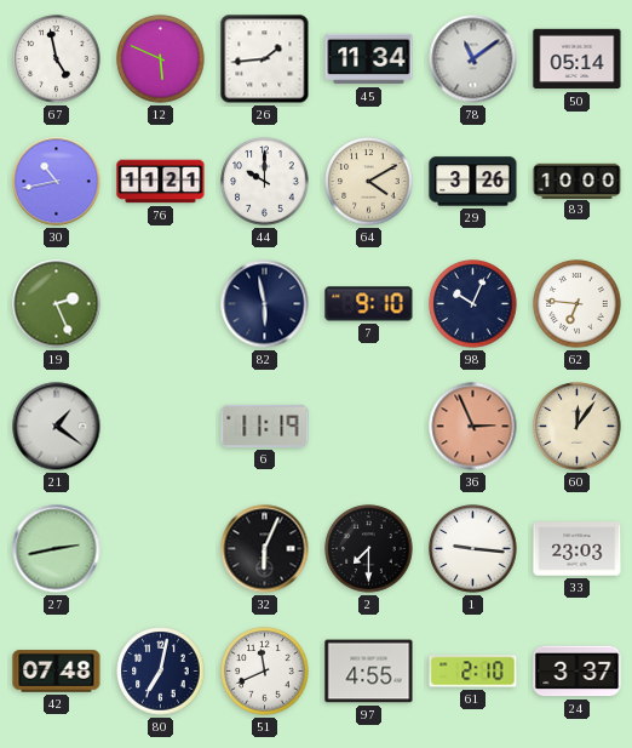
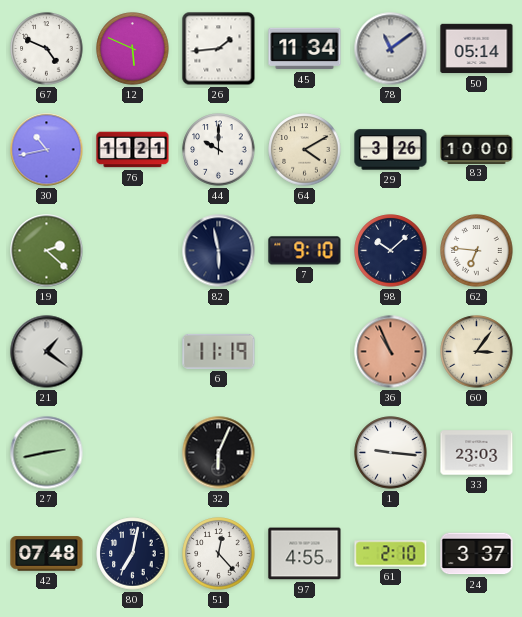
67: 4:58 -> 4:49 (47, 49)
19: 2:26 -> 2:22 (47, 251)
98: 10:04 -> 10:08 (391, 251)
36: 2:56 -> 10:56 (391, 352)
60: 12:06 -> 3:06 (477, 352)
2: 7:30 -> none (369, 549)
51: 11:41 -> 12:23 (219, 554)
